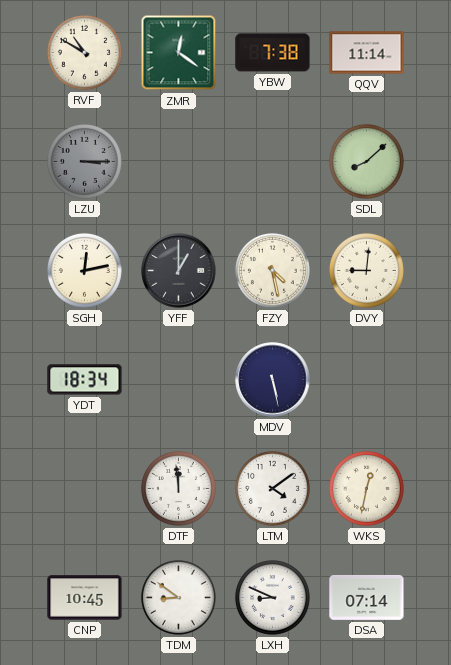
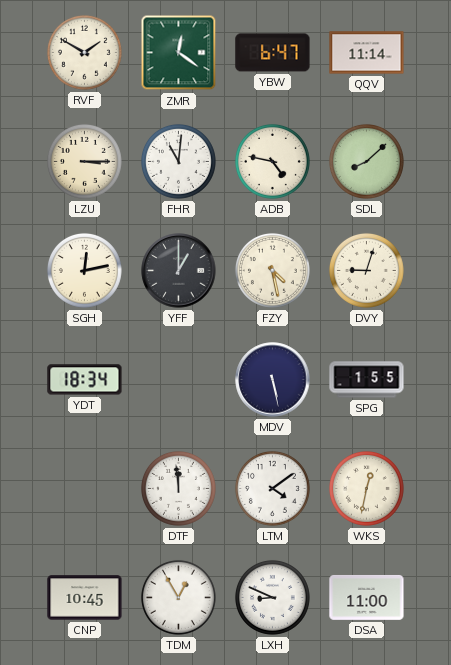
RVF: 10:50 -> 1:50 (84, 52)
YBW: 7:38 -> 6:47 (273, 53)
LZU dial: grey -> cream (84, 161)
FHR: none -> 11:01 (178, 161)
ADB: none -> 4:47 (272, 161)
DVY: 9:01 -> 9:03 (366, 270)
SPG: none -> 1:55 (367, 380)
TDM: 8:51 -> 12:55 (178, 597)
DSA: 07:14 -> 11:00 (367, 597)
